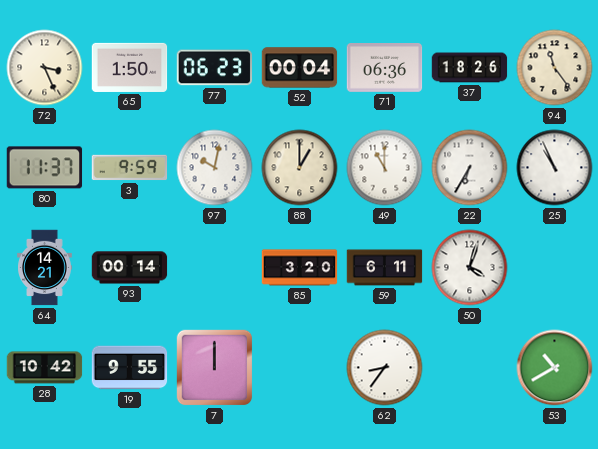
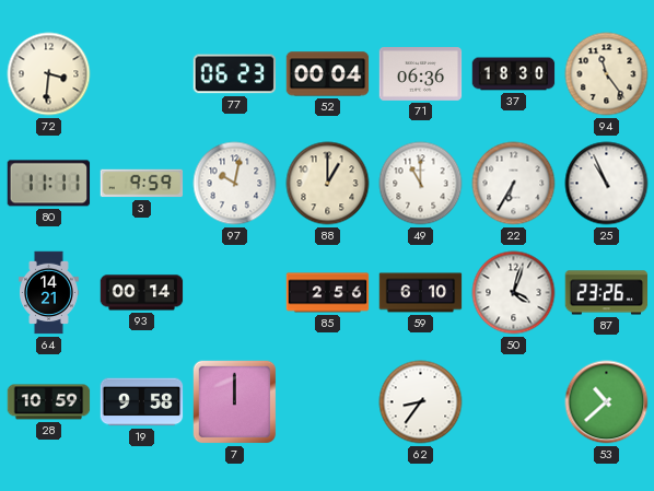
72: 3:26 -> 3:31 (49, 74)
65: 1:50 -> none (130, 67)
37: 18:26 -> 18:30 (514, 74)
80: 11:37 -> 11:11 (49, 184)
85: 3:20 -> 2:56 (328, 293)
59: 6:11 -> 6:10 (421, 293)
87: none -> 23:26 (607, 293)
28: 10:42 -> 10:59 (49, 402)
19: 9:55 -> 9:58 (142, 402)
53: 10:40 -> 10:38 (607, 402)
